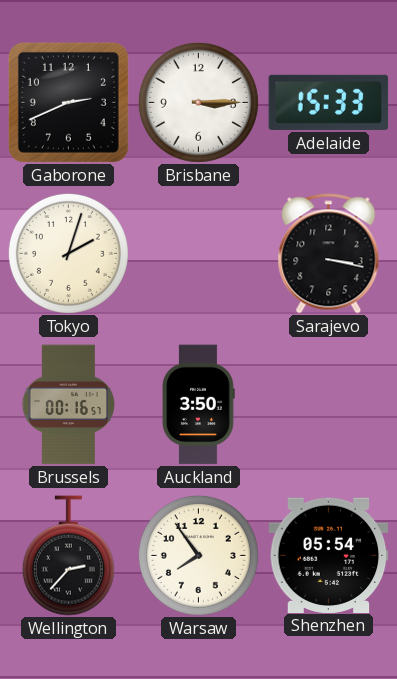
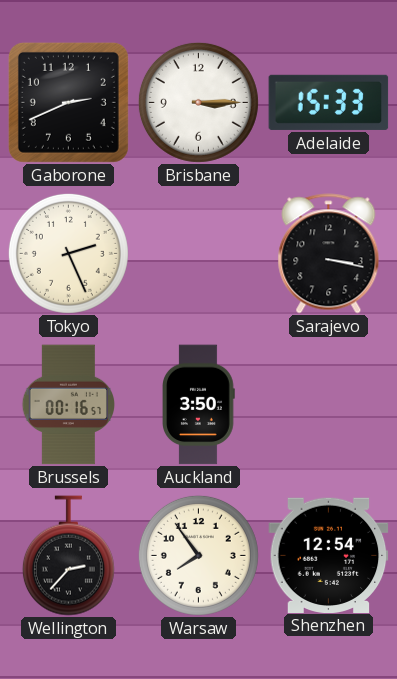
Tokyo: 2:03 -> 2:26 (68, 253)
Shenzhen: 05:54 -> 12:54 (329, 555)
